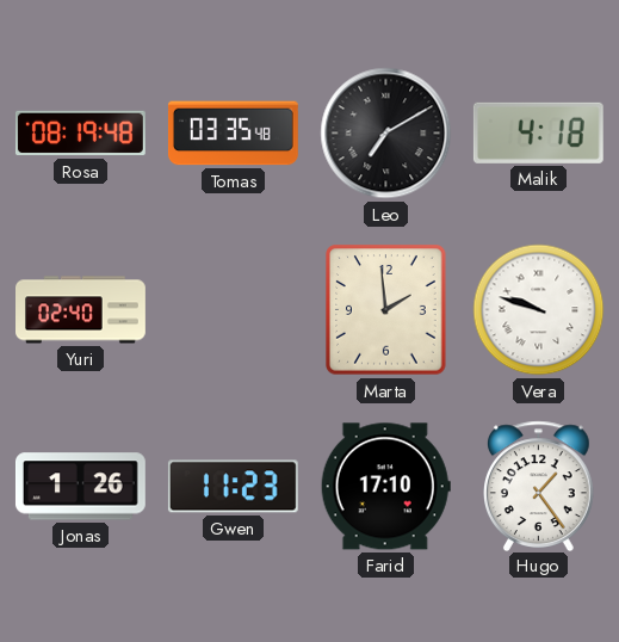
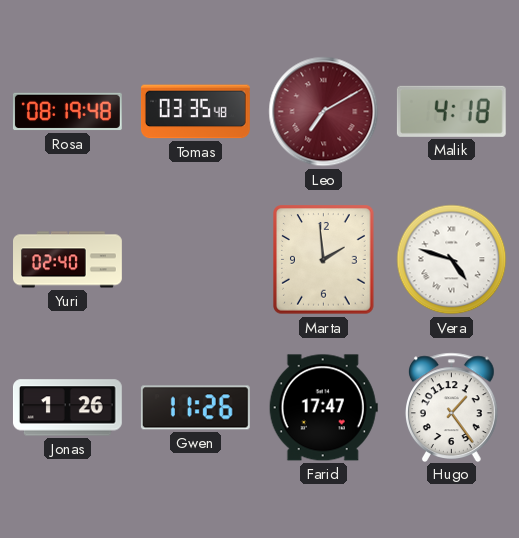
Leo dial: black -> burgundy (324, 112)
Vera: 9:48 -> 4:48 (452, 260)
Gwen: 11:23 -> 11:26 (195, 408)
Farid: 17:10 -> 17:47 (323, 408)
